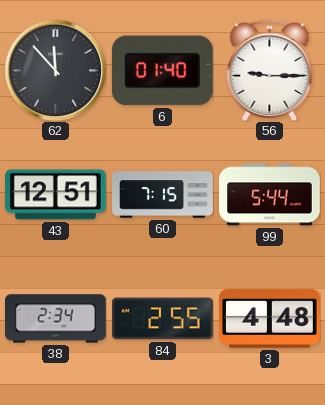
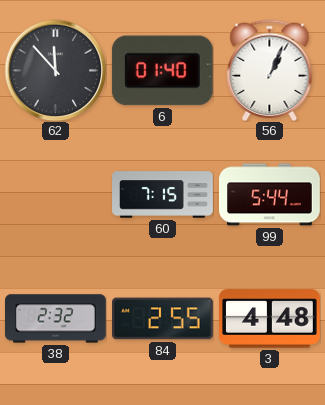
56: 9:15 -> 1:04 (270, 70)
43: 12:51 -> none (56, 195)
38: 2:34 -> 2:32 (56, 319)
